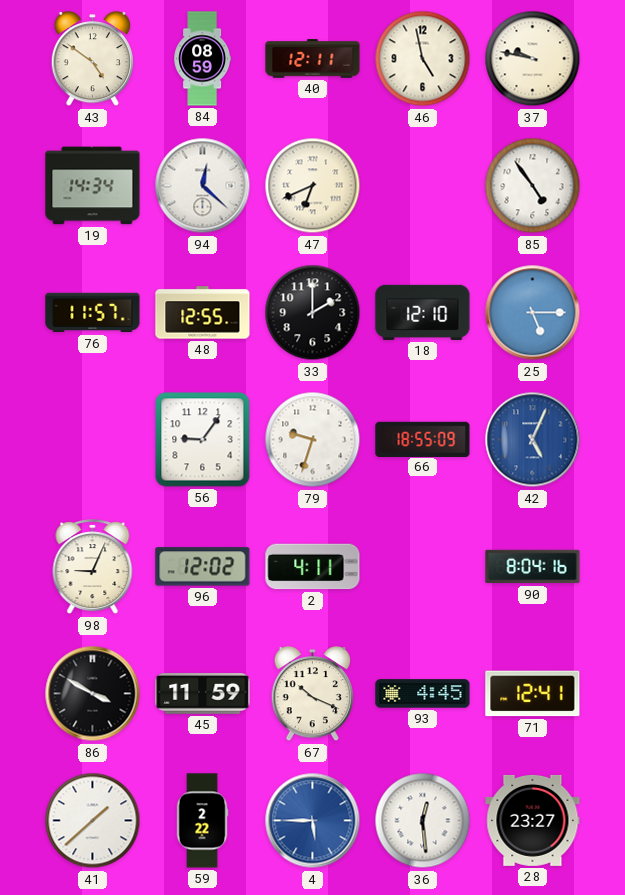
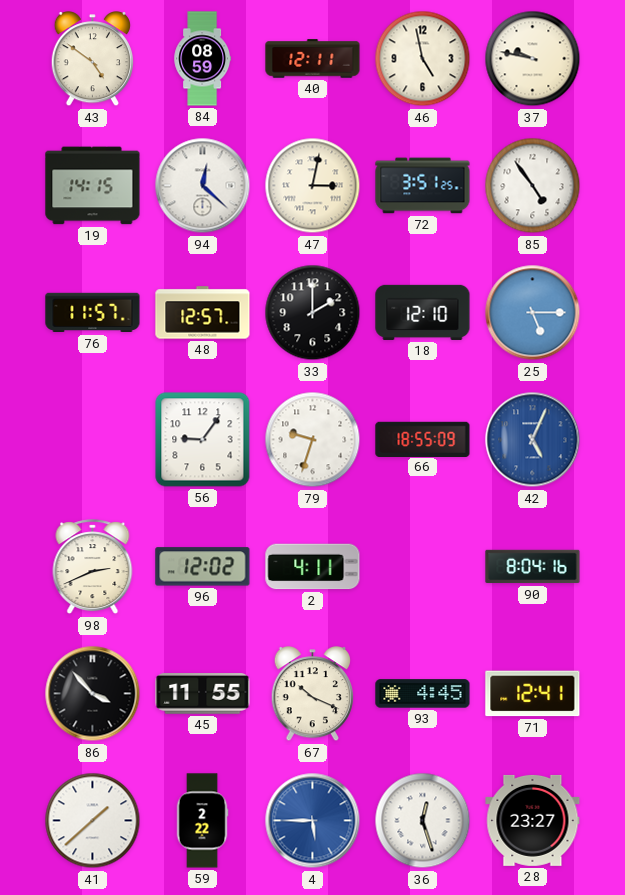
19: 14:34 -> 14:15 (93, 186)
47: 6:41 -> 3:02 (313, 186)
72: none -> 3:51 (423, 186)
48: 12:55 -> 12:57 (203, 313)
98: 9:04 -> 2:41 (93, 567)
86: 3:50 -> 3:53 (93, 694)
45: 11:59 -> 11:55 (203, 694)
36: 12:29 -> 12:27 (423, 821)
